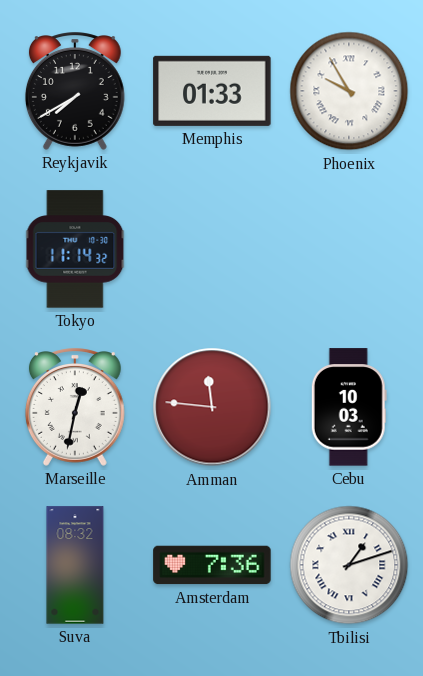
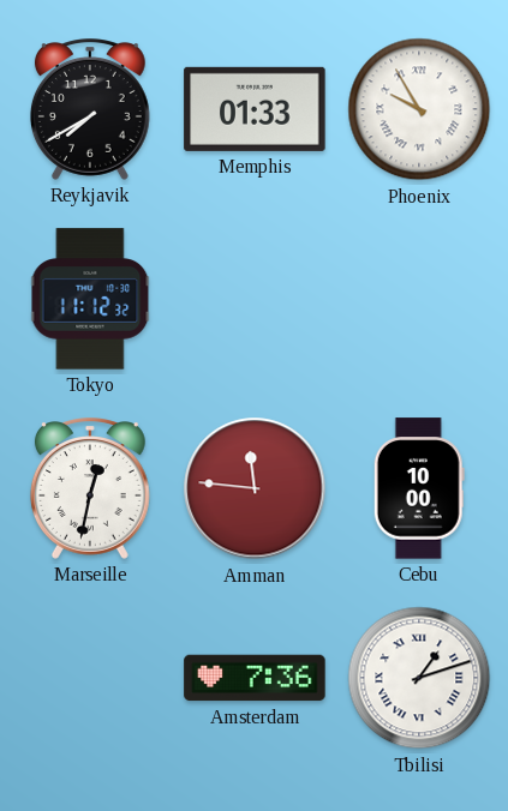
Tokyo: 11:14 -> 11:12 (90, 299)
Cebu: 10:03 -> 10:00 (419, 488)
Suva: 08:32 -> none (75, 565)
